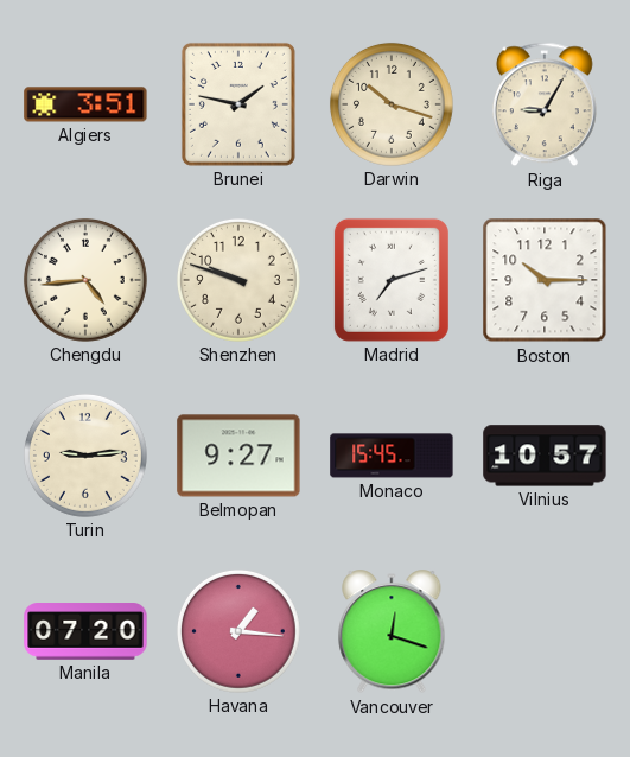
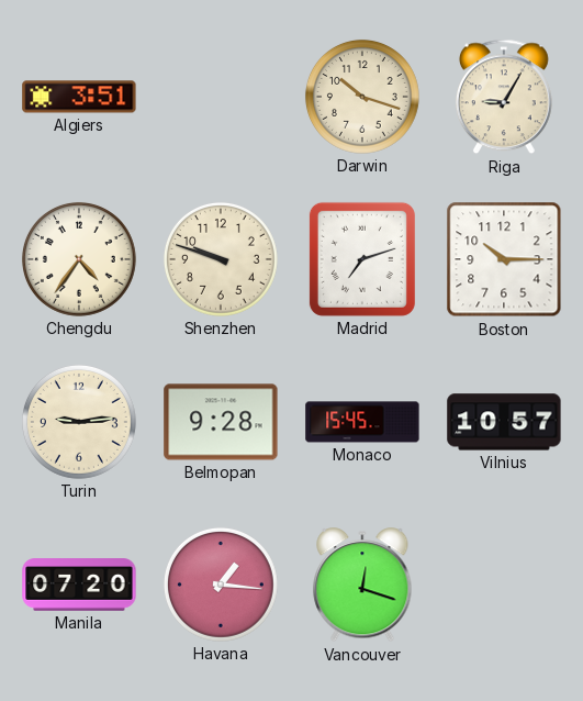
Brunei: 1:47 -> none (238, 104)
Chengdu: 4:44 -> 4:36 (79, 259)
Belmopan: 9:27 -> 9:28 (221, 422)
